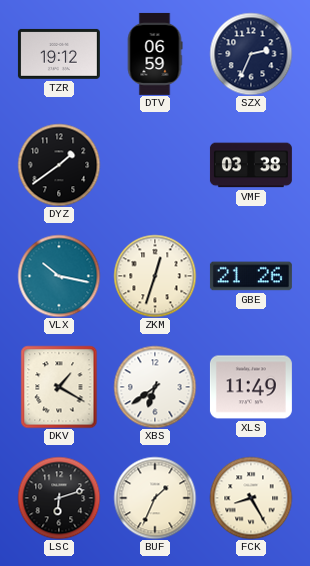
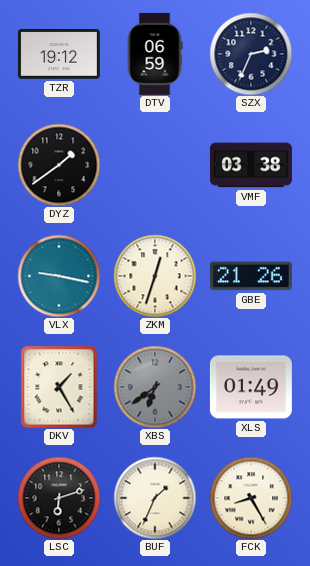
VLX: 10:17 -> 9:17 (59, 276)
DKV: 1:20 -> 1:25 (59, 387)
XBS dial: white -> grey (155, 387)
XLS: 11:49 -> 01:49 (251, 387)
